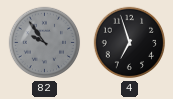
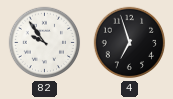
82 dial: grey -> white (45, 43)
